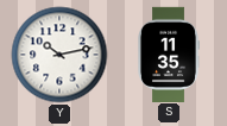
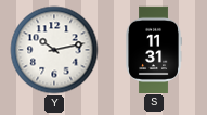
S: 11:35 -> 11:31 (154, 49)
